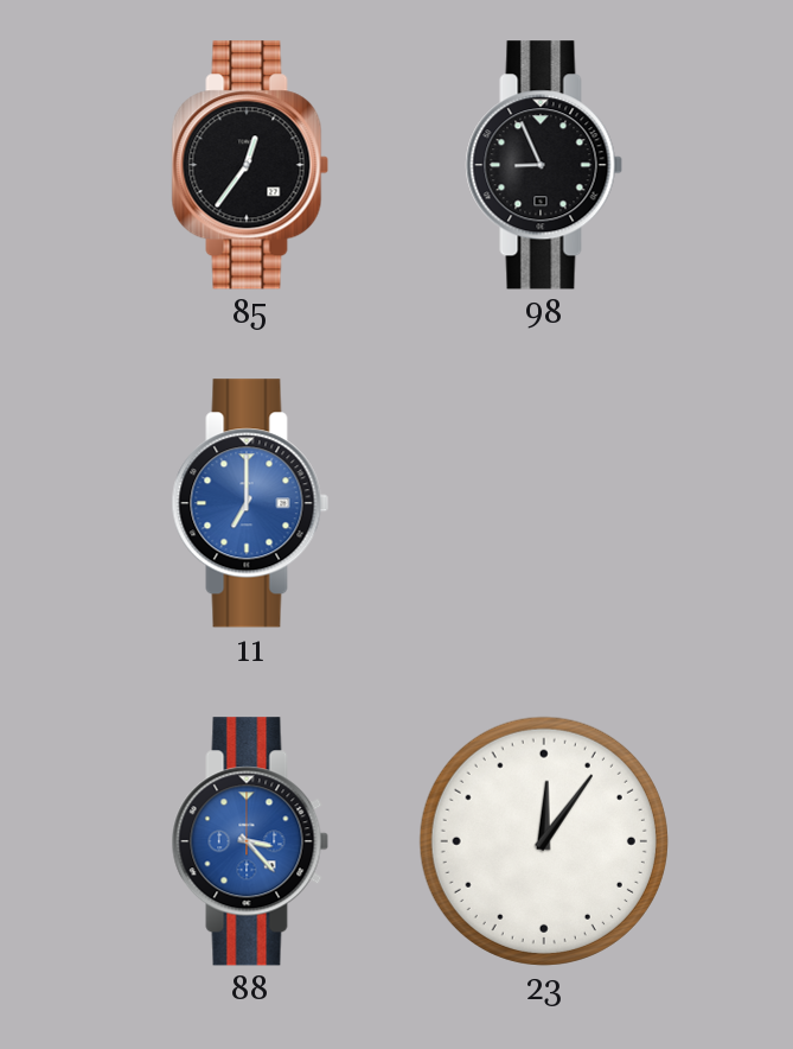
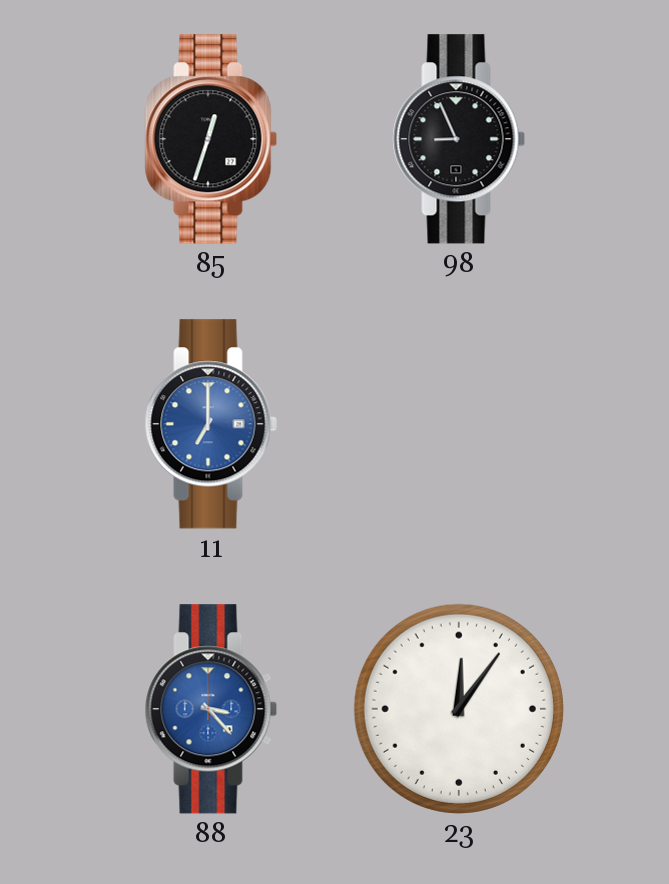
85: 12:36 -> 12:33 (211, 139)
